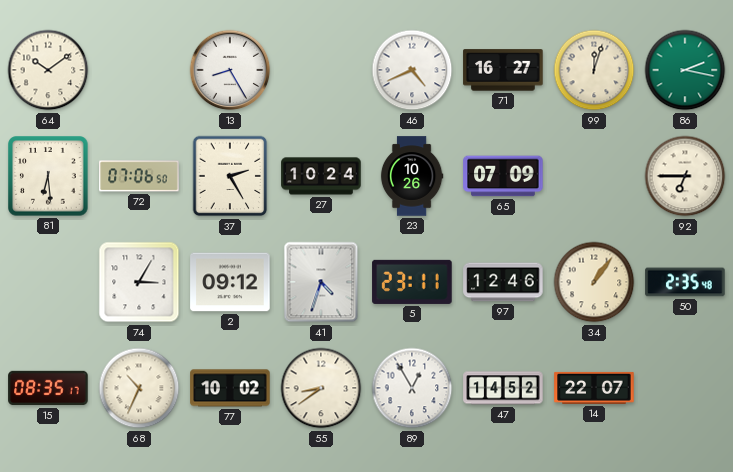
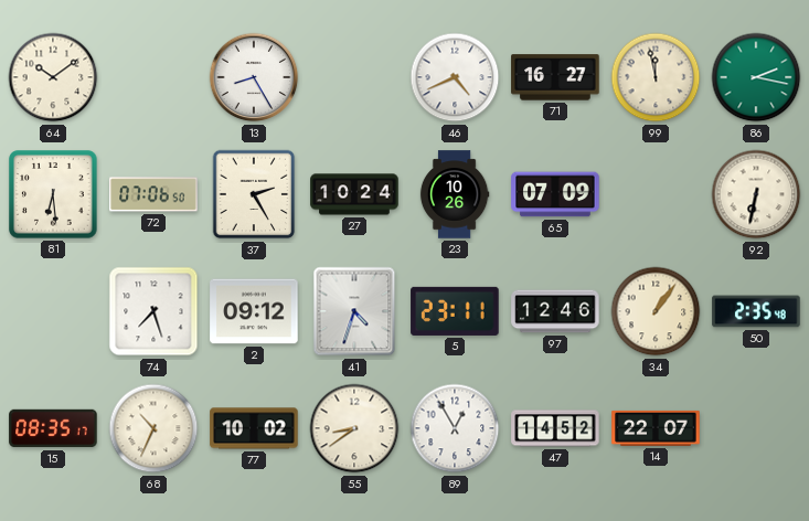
99: 12:03 -> 11:58 (656, 77)
92: 6:45 -> 6:32 (756, 194)
74: 3:05 -> 7:27 (153, 311)
